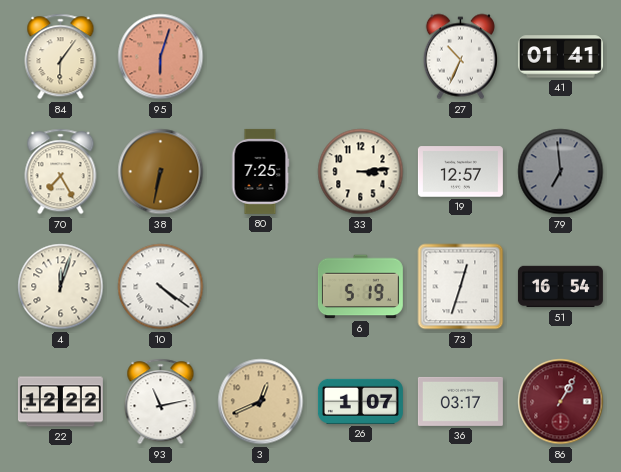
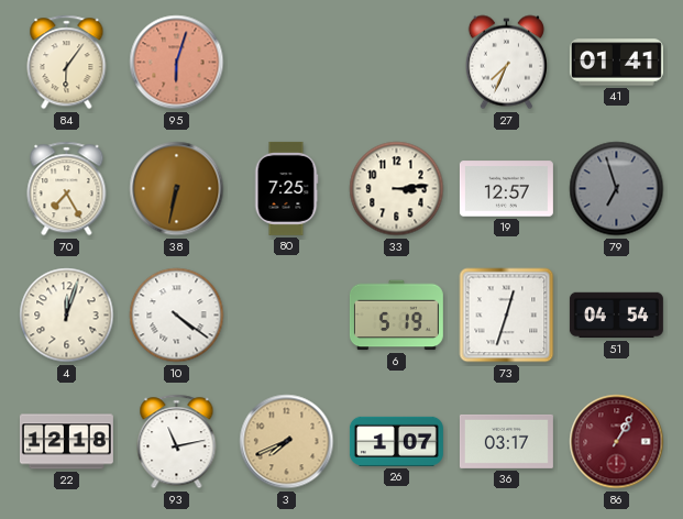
27: 10:34 -> 7:34 (506, 63)
79: 6:59 -> 6:57 (617, 189)
51: 16:54 -> 04:54 (616, 316)
22: 12:22 -> 12:18 (66, 442)
3: 12:41 -> 7:41 (287, 442)
